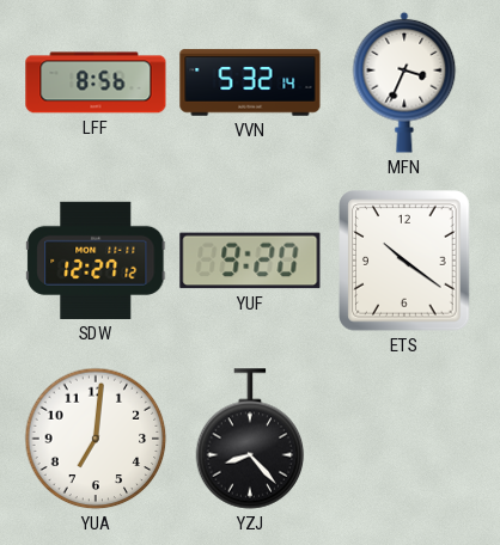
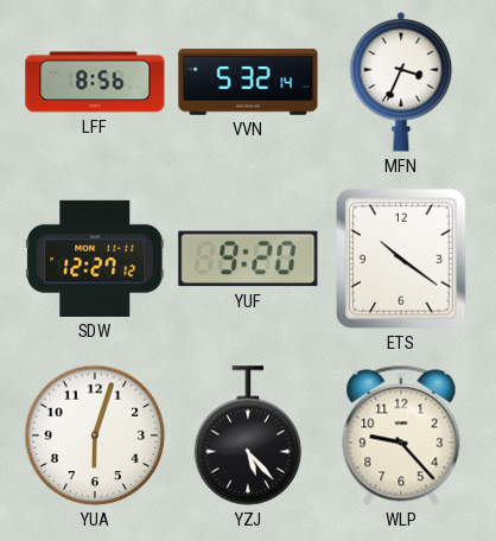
YUA: 7:01 -> 6:03 (95, 435)
YZJ: 8:23 -> 5:23 (248, 435)
WLP: none -> 9:23 (401, 435)
